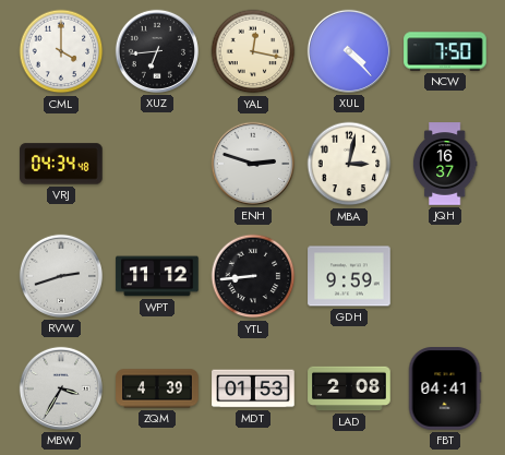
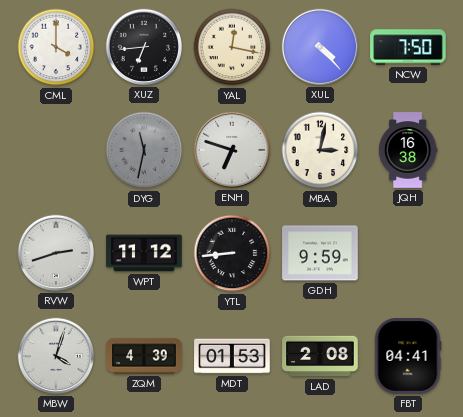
VRJ: 04:34 -> none (61, 164)
DYG: none -> 11:32 (144, 150)
ENH: 2:48 -> 6:48 (232, 150)
JQH: 16:37 -> 16:38 (408, 150)
MBW: 3:35 -> 4:03 (56, 356)
